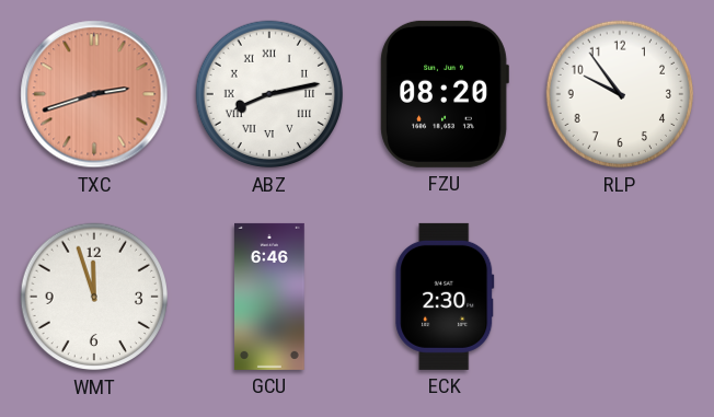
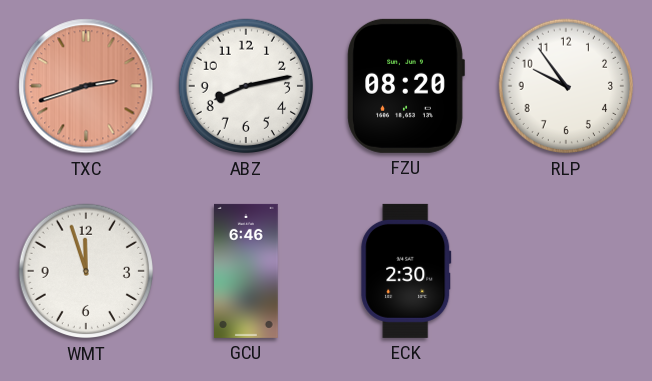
ABZ numerals: Roman -> Arabic (246, 86)
